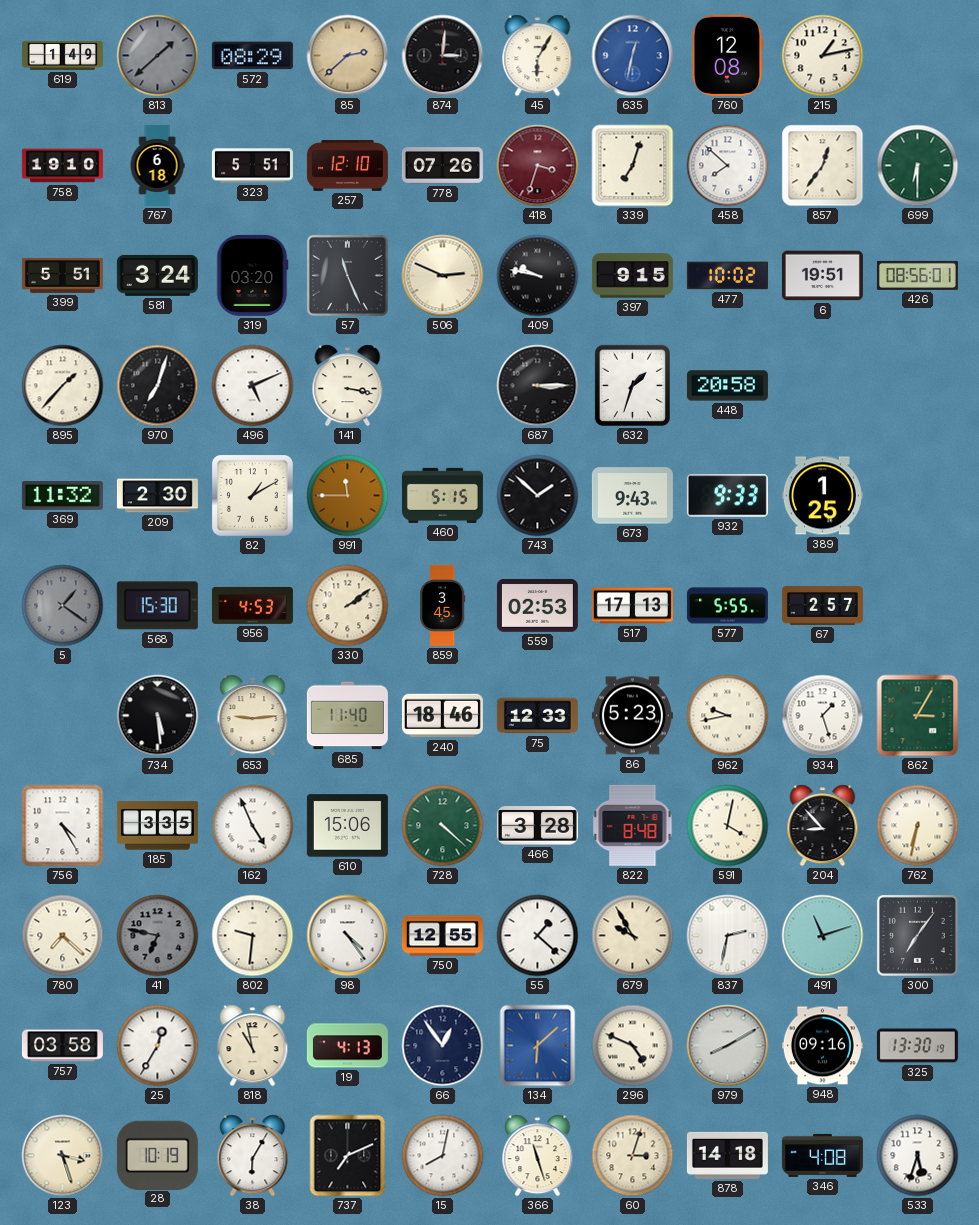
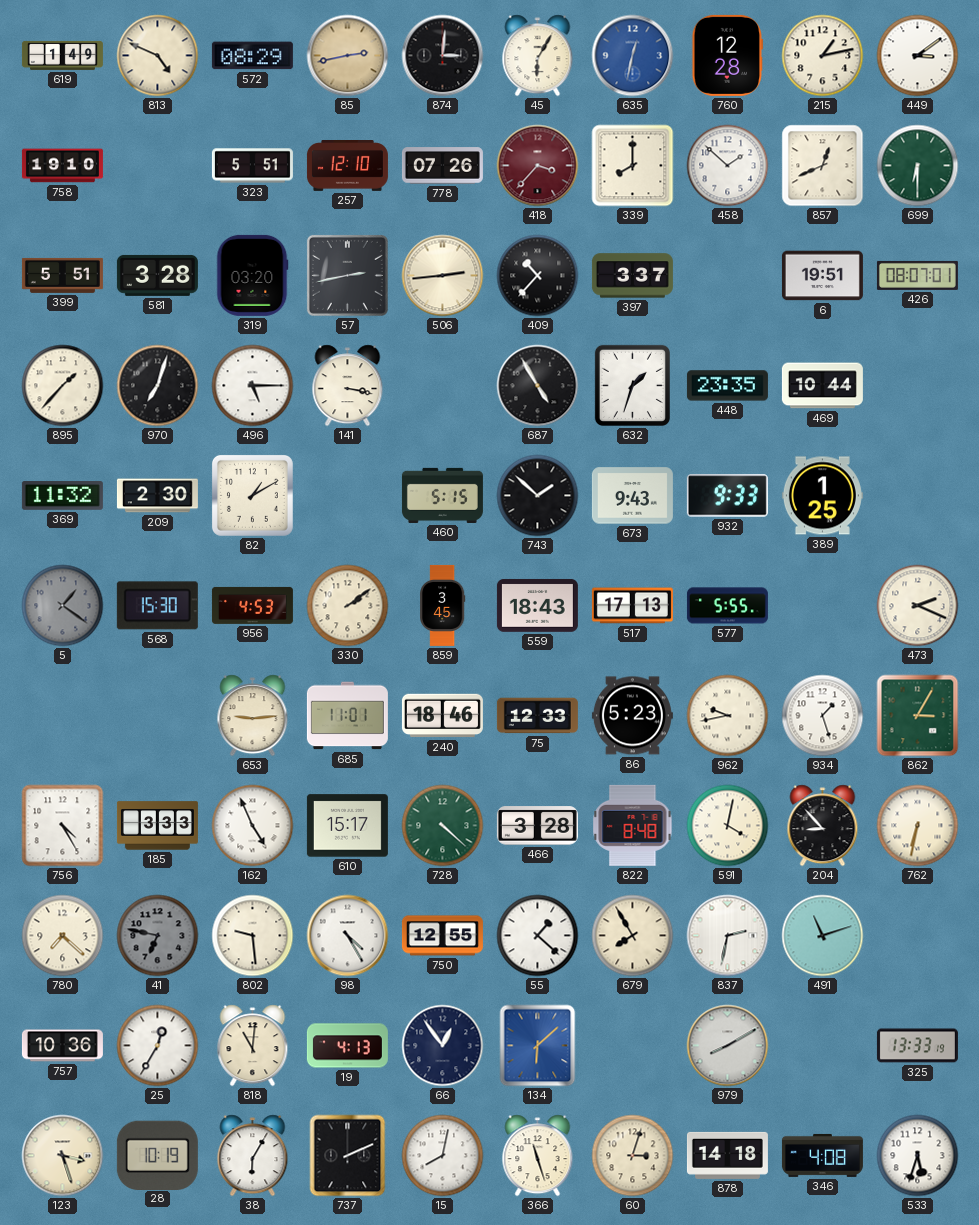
813: 1:38 -> 4:49 (158, 56)
813 dial: grey -> cream (158, 56)
85: 2:38 -> 2:43 (348, 56)
760: 12:08 -> 12:28 (728, 55)
449: none -> 3:09 (918, 56)
767: 6:18 -> none (157, 165)
418: 3:33 -> 3:37 (538, 166)
339: 7:03 -> 8:00 (633, 166)
458: 7:52 -> 1:52 (728, 166)
857: 12:36 -> 12:41 (823, 166)
581: 3:24 -> 3:28 (157, 275)
57: 11:26 -> 2:43 (347, 275)
506: 2:49 -> 2:44 (443, 276)
409: 9:47 -> 10:37 (538, 276)
397: 9:15 -> 3:37 (632, 276)
477: 10:02 -> none (727, 276)
426: 08:56 -> 08:07 (917, 275)
496: 5:11 -> 5:15 (253, 386)
687: 3:15 -> 4:55 (538, 386)
448: 20:58 -> 23:35 (727, 386)
469: none -> 10:44 (822, 386)
991: 11:45 -> none (348, 496)
559: 02:53 -> 18:43 (537, 605)
67: 2:57 -> none (822, 606)
473: none -> 2:19 (918, 606)
734: 5:29 -> none (158, 716)
685: 11:40 -> 11:01 (347, 716)
185: 3:35 -> 3:33 (157, 826)
610: 15:06 -> 15:17 (347, 826)
802: 9:31 -> 9:29 (253, 936)
98: 4:24 -> 4:25 (348, 936)
679: 9:55 -> 7:55 (633, 936)
300: 7:06 -> none (917, 935)
757: 03:58 -> 10:36 (62, 1046)
818: 10:58 -> 11:01 (253, 1046)
296: 4:49 -> none (633, 1046)
948: 09:16 -> none (822, 1046)
325: 13:30 -> 13:33 (917, 1046)
737: 7:11 -> 2:11 (348, 1156)
